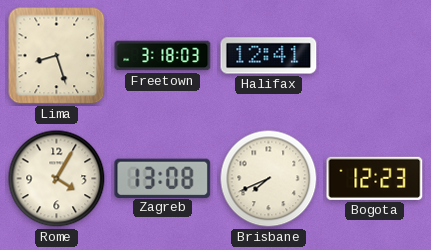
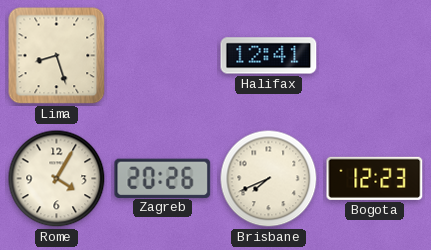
Freetown: 3:18 -> none (163, 56)
Zagreb: 13:08 -> 20:26 (163, 178)
